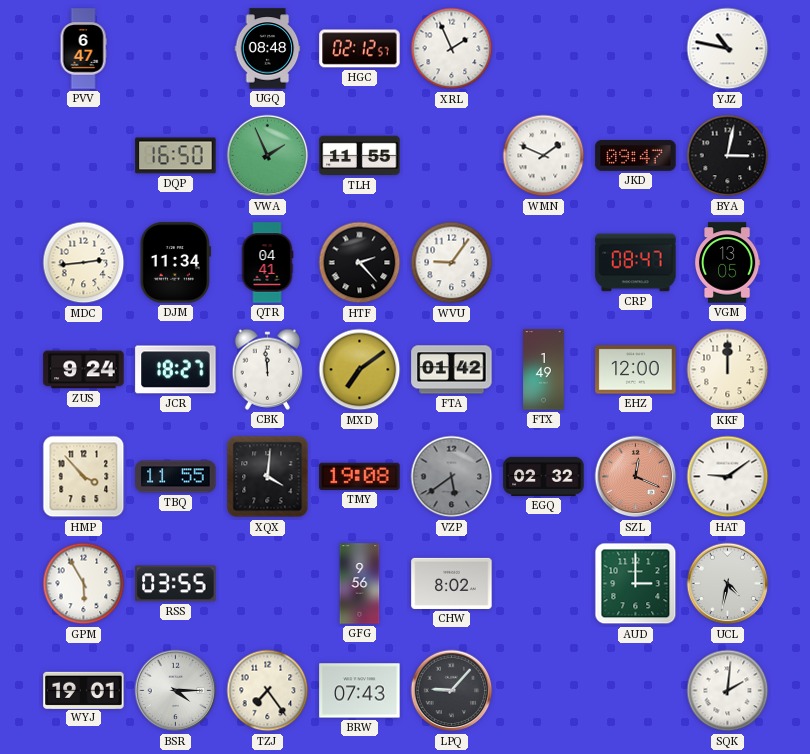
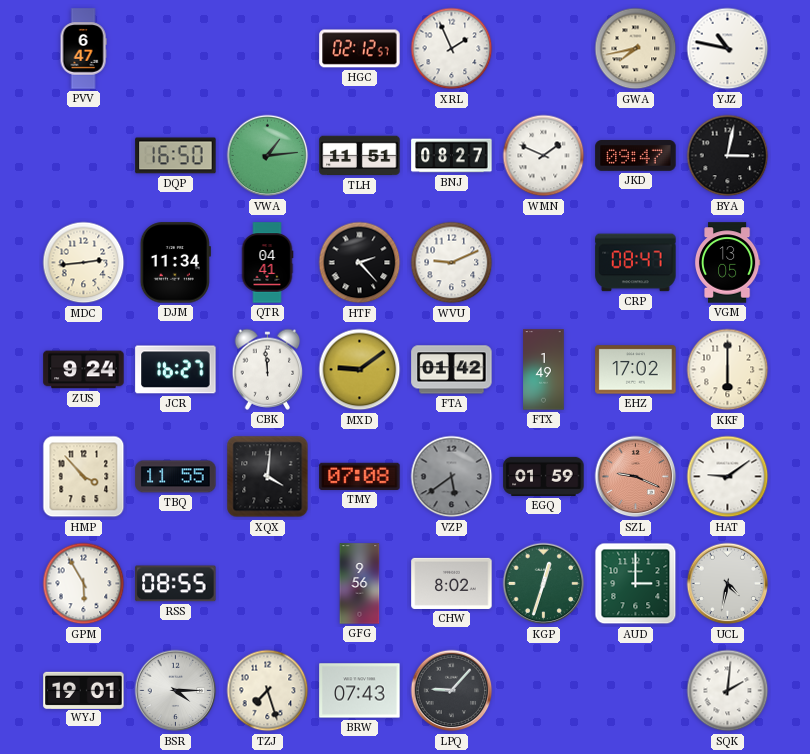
UGQ: 08:48 -> none (268, 49)
GWA: none -> 7:43 (636, 49)
VWA: 1:56 -> 1:14 (268, 156)
TLH: 11:55 -> 11:51 (360, 156)
BNJ: none -> 08:27 (452, 156)
WVU: 9:06 -> 9:11 (452, 263)
JCR: 18:27 -> 16:27 (176, 370)
MXD: 7:09 -> 9:09 (360, 370)
EHZ: 12:00 -> 17:02 (636, 370)
KKF: 12:00 -> 6:00 (728, 370)
TMY: 19:08 -> 07:08 (360, 476)
EGQ: 02:32 -> 01:59 (544, 476)
SZL: 12:19 -> 9:19 (636, 477)
RSS: 03:55 -> 08:55 (176, 584)
KGP: none -> 12:33 (544, 584)
TZJ: 7:24 -> 7:27 (268, 691)
